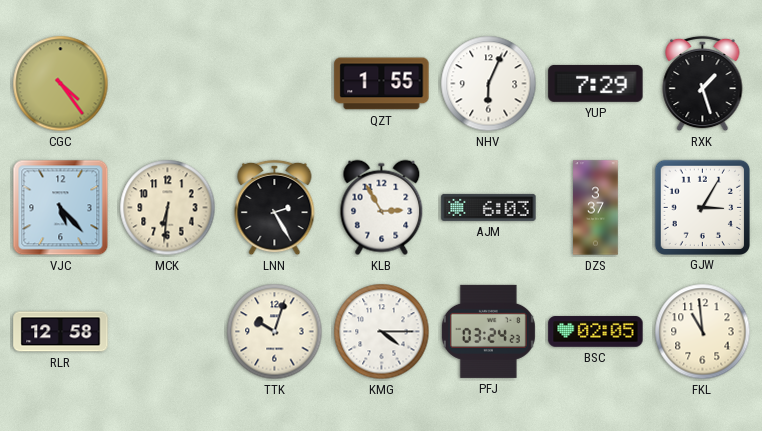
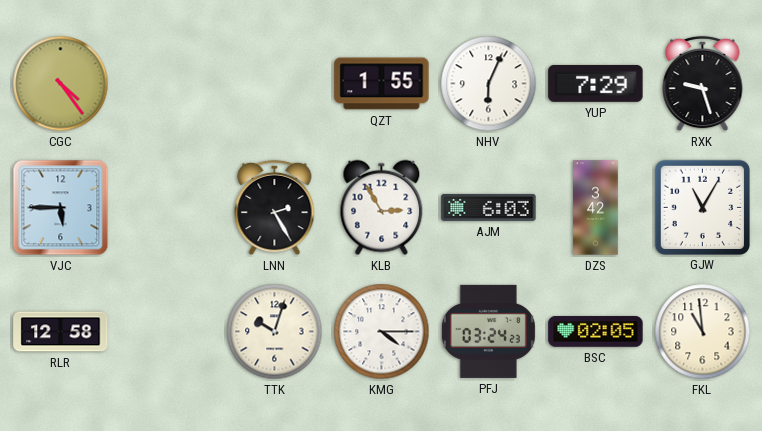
RXK: 1:27 -> 9:27 (703, 84)
VJC: 5:23 -> 5:45 (61, 208)
MCK: 6:31 -> none (168, 208)
DZS: 3:37 -> 3:42 (596, 208)
GJW: 3:05 -> 11:05 (702, 207)
